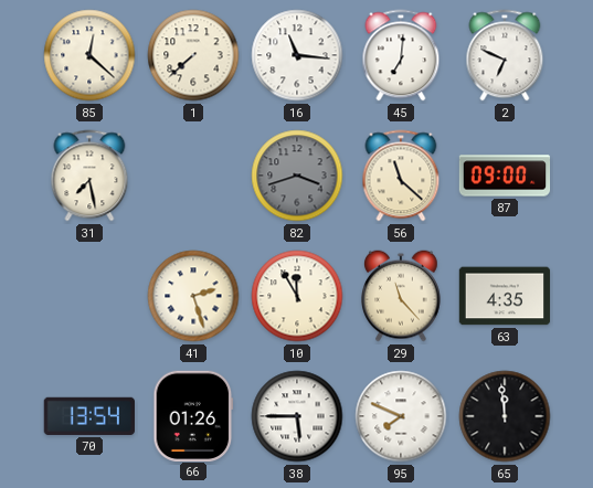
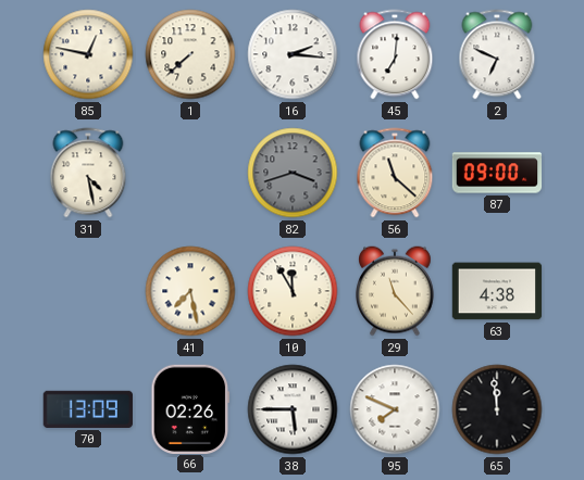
85: 12:22 -> 12:47 (88, 54)
16: 11:16 -> 2:16 (293, 54)
31: 7:28 -> 4:28 (88, 173)
41: 2:27 -> 7:28 (190, 291)
63: 4:35 -> 4:38 (497, 291)
70: 13:54 -> 13:09 (88, 409)
66: 01:26 -> 02:26 (190, 408)
